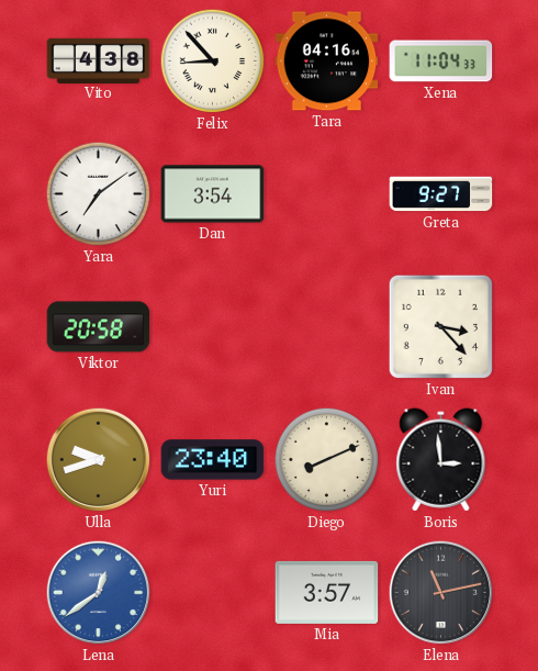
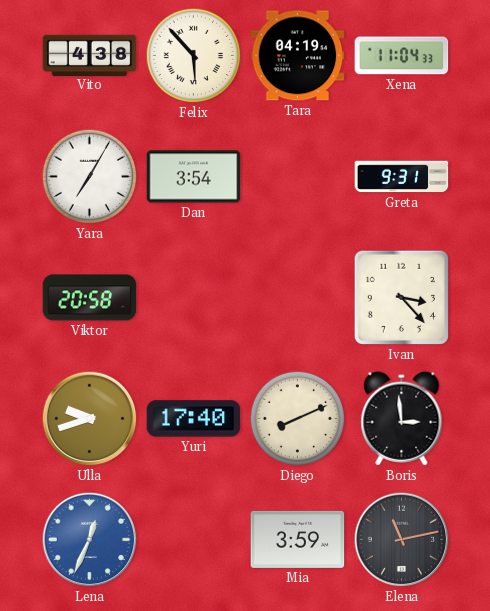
Felix: 8:53 -> 5:53 (194, 56)
Tara: 04:16 -> 04:19 (298, 56)
Yara: 7:09 -> 7:05 (90, 177)
Greta: 9:27 -> 9:31 (402, 177)
Yuri: 23:40 -> 17:40 (194, 419)
Lena: 12:39 -> 12:34 (90, 540)
Mia: 3:57 -> 3:59 (298, 539)
